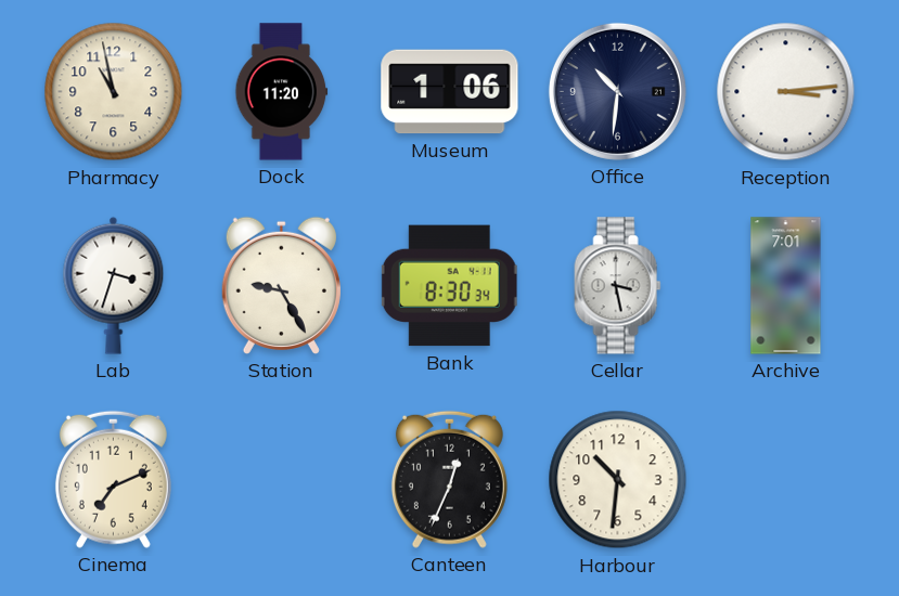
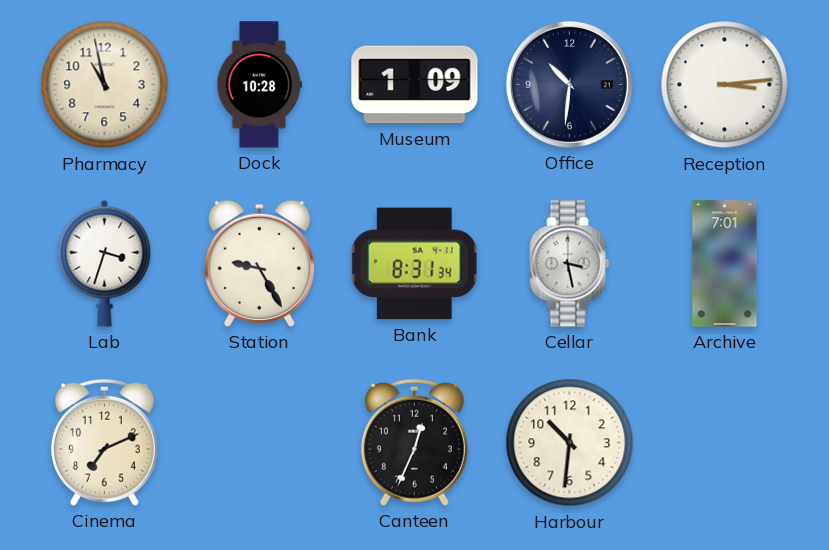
Dock: 11:20 -> 10:28 (260, 85)
Museum: 1:06 -> 1:09 (415, 85)
Bank: 8:30 -> 8:31 (414, 264)
